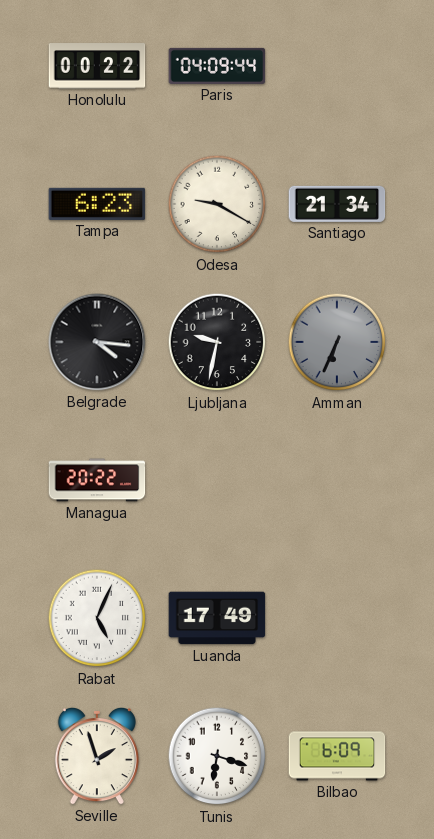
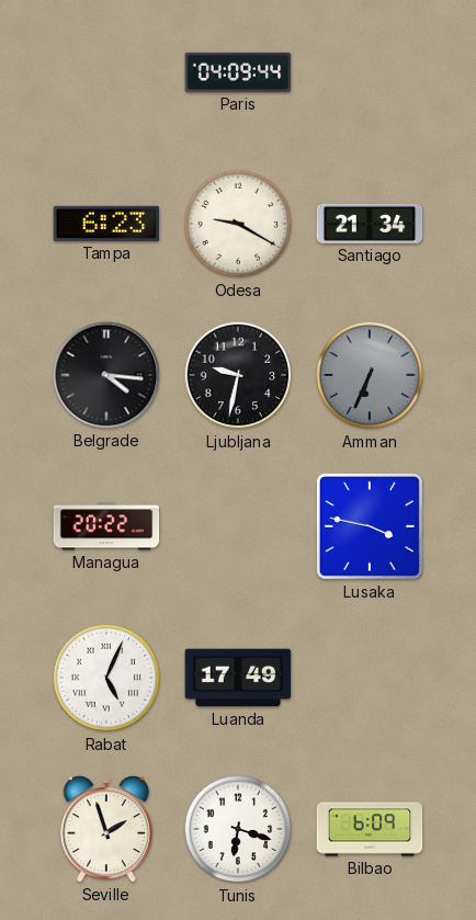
Honolulu: 00:22 -> none (97, 66)
Lusaka: none -> 3:47 (370, 526)
